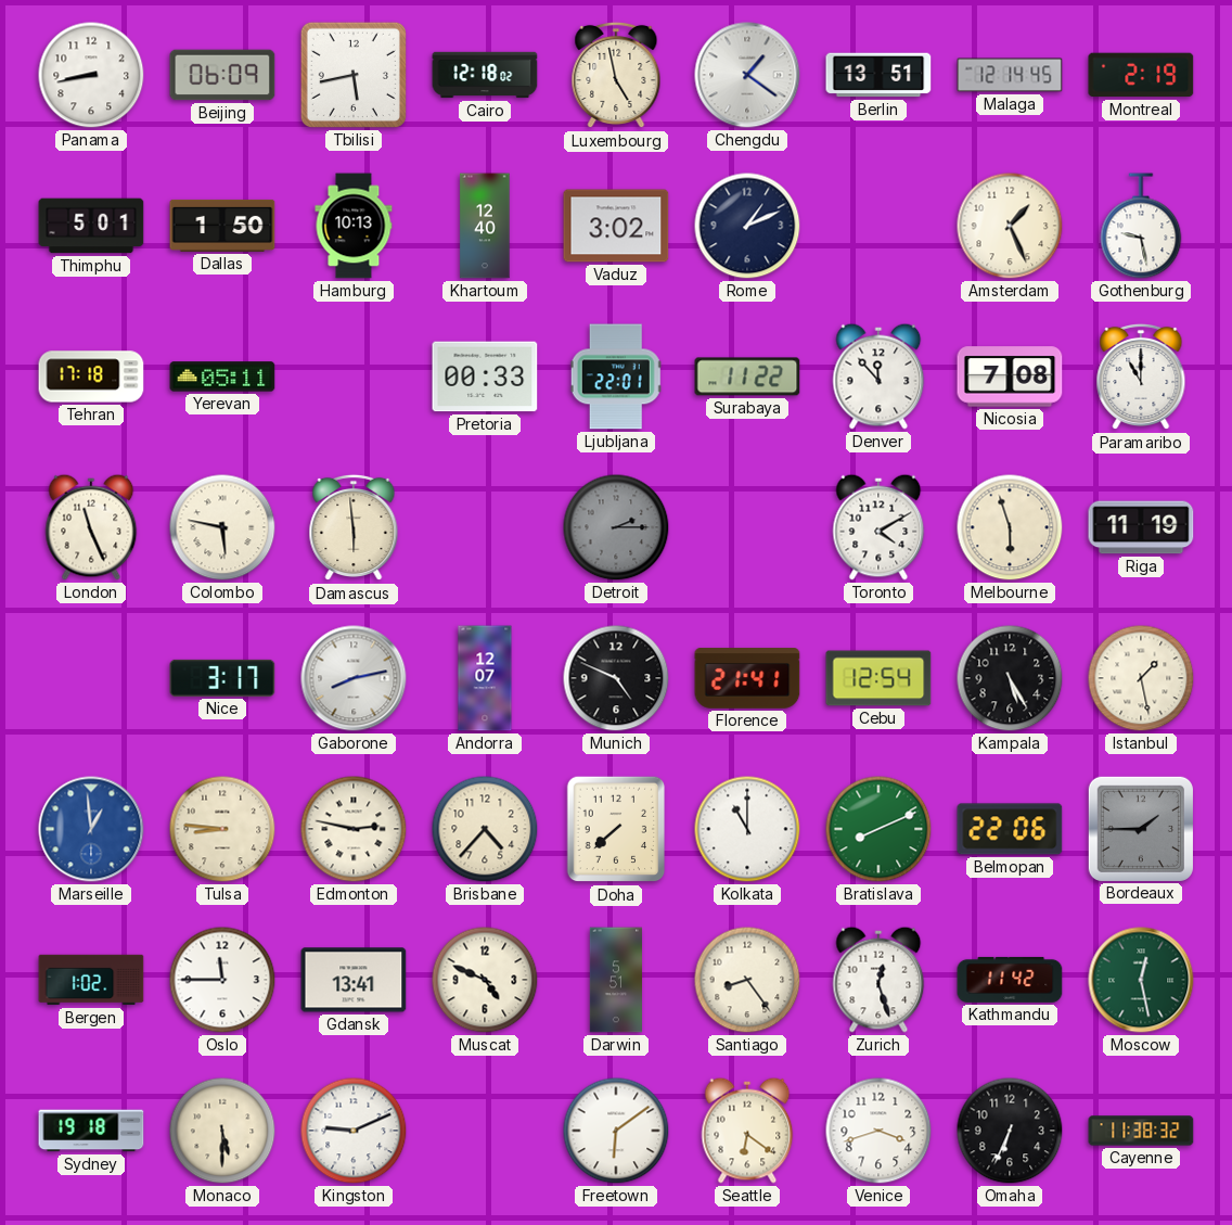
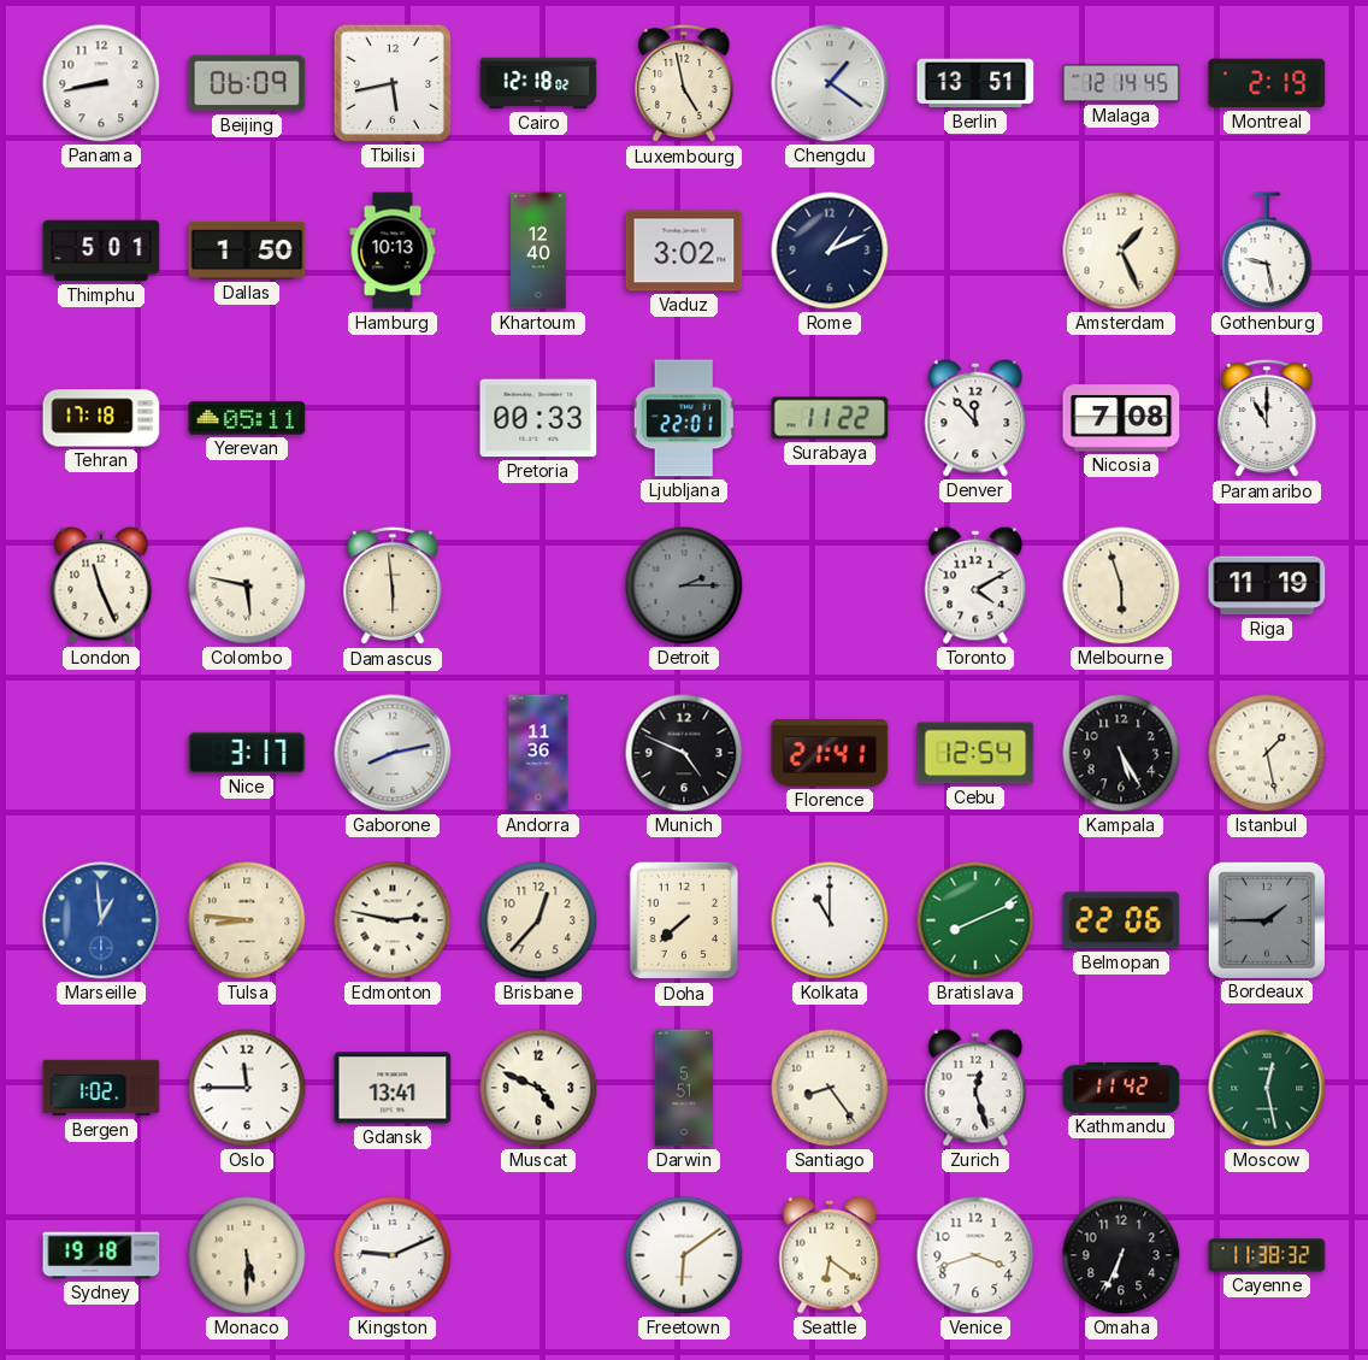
Andorra: 12:07 -> 11:36 (538, 753)
Brisbane: 4:37 -> 12:37 (538, 920)
